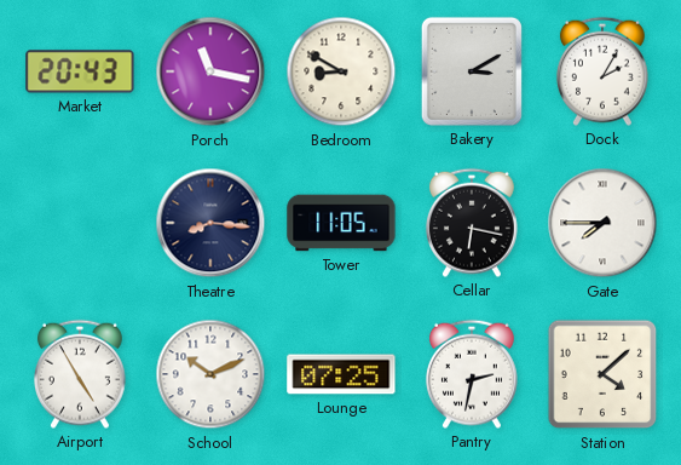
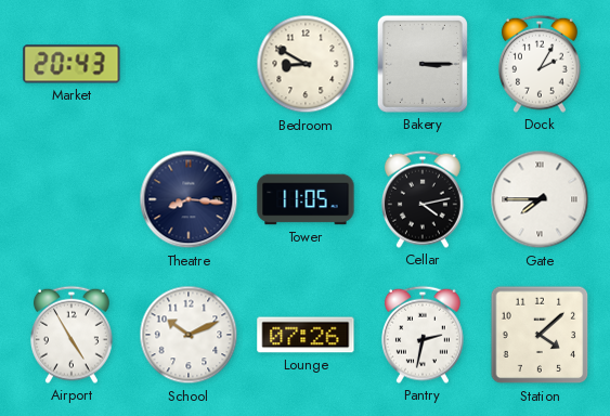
Porch: 11:17 -> none (210, 71)
Bakery: 3:10 -> 3:15 (423, 64)
Cellar: 6:17 -> 4:13 (423, 199)
Lounge: 07:25 -> 07:26 (306, 335)
